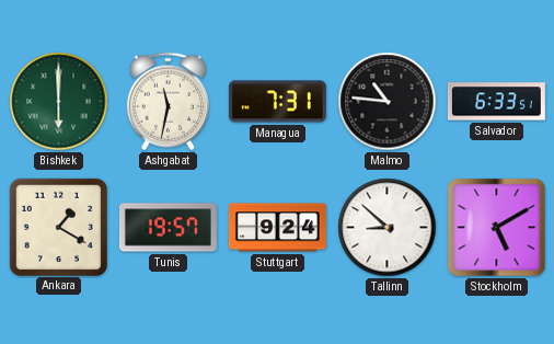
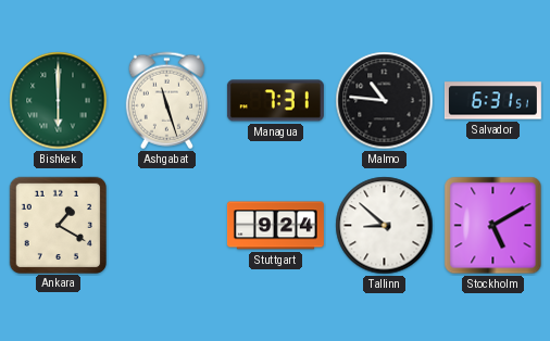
Ashgabat: 11:32 -> 11:27 (166, 101)
Salvador: 6:33 -> 6:31 (492, 101)
Tunis: 19:57 -> none (168, 228)
